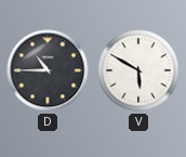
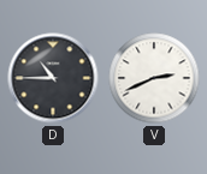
V: 5:50 -> 2:41 (154, 78)
